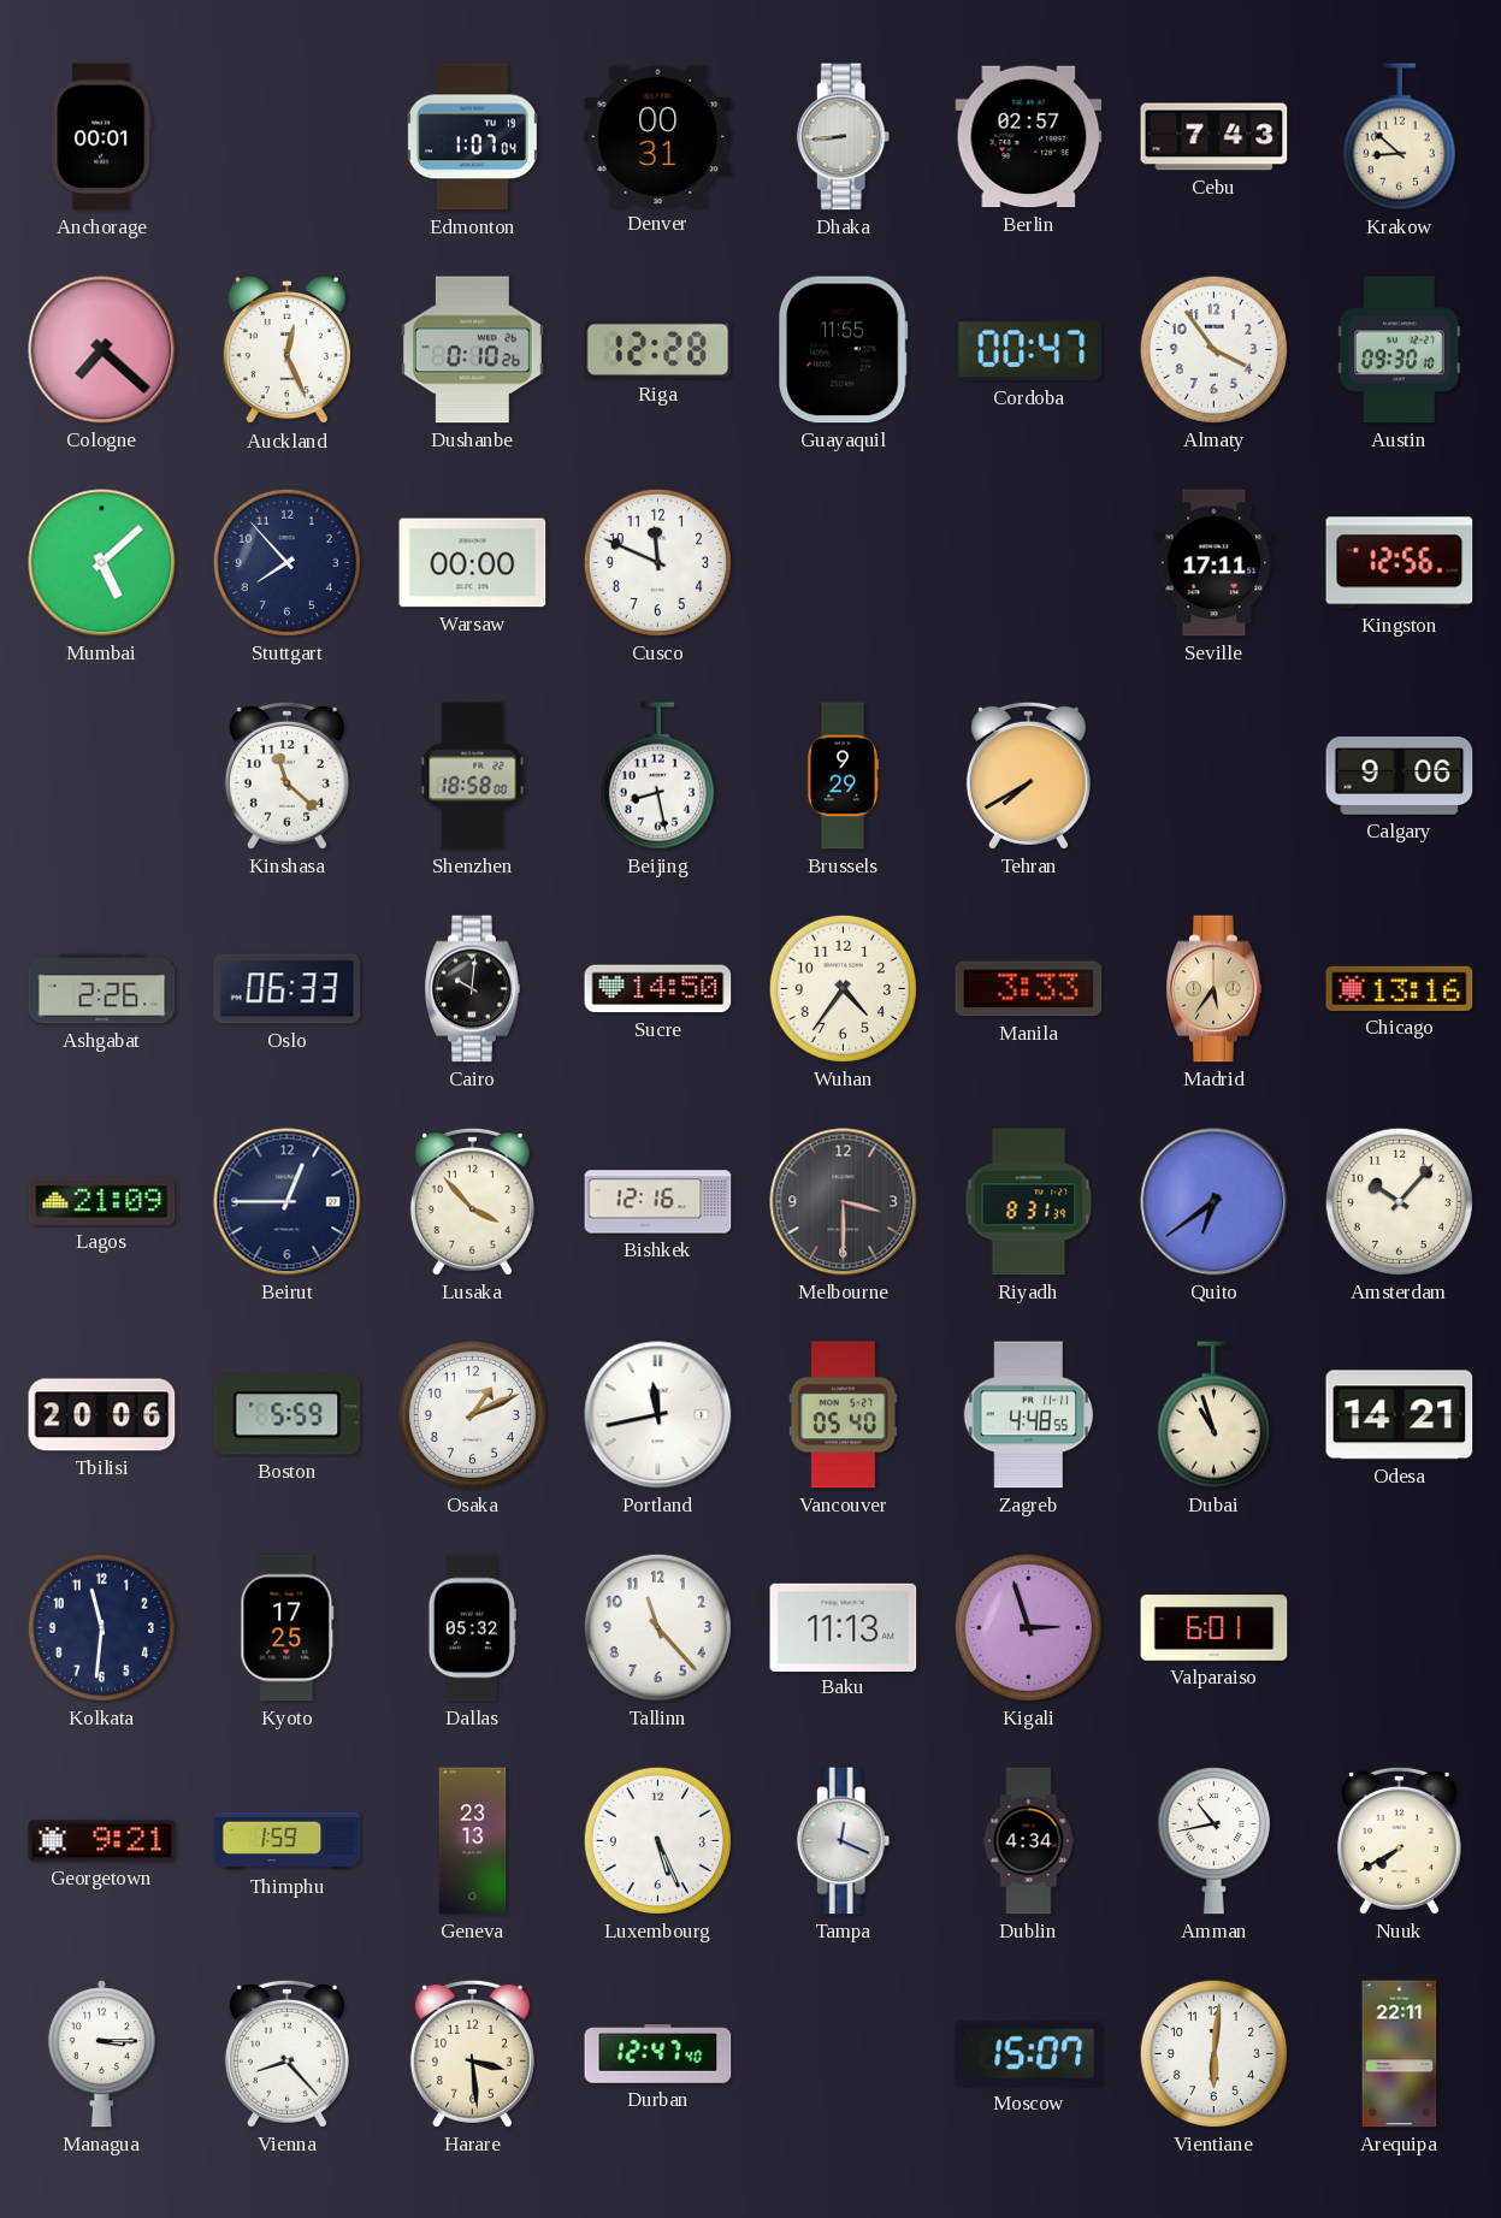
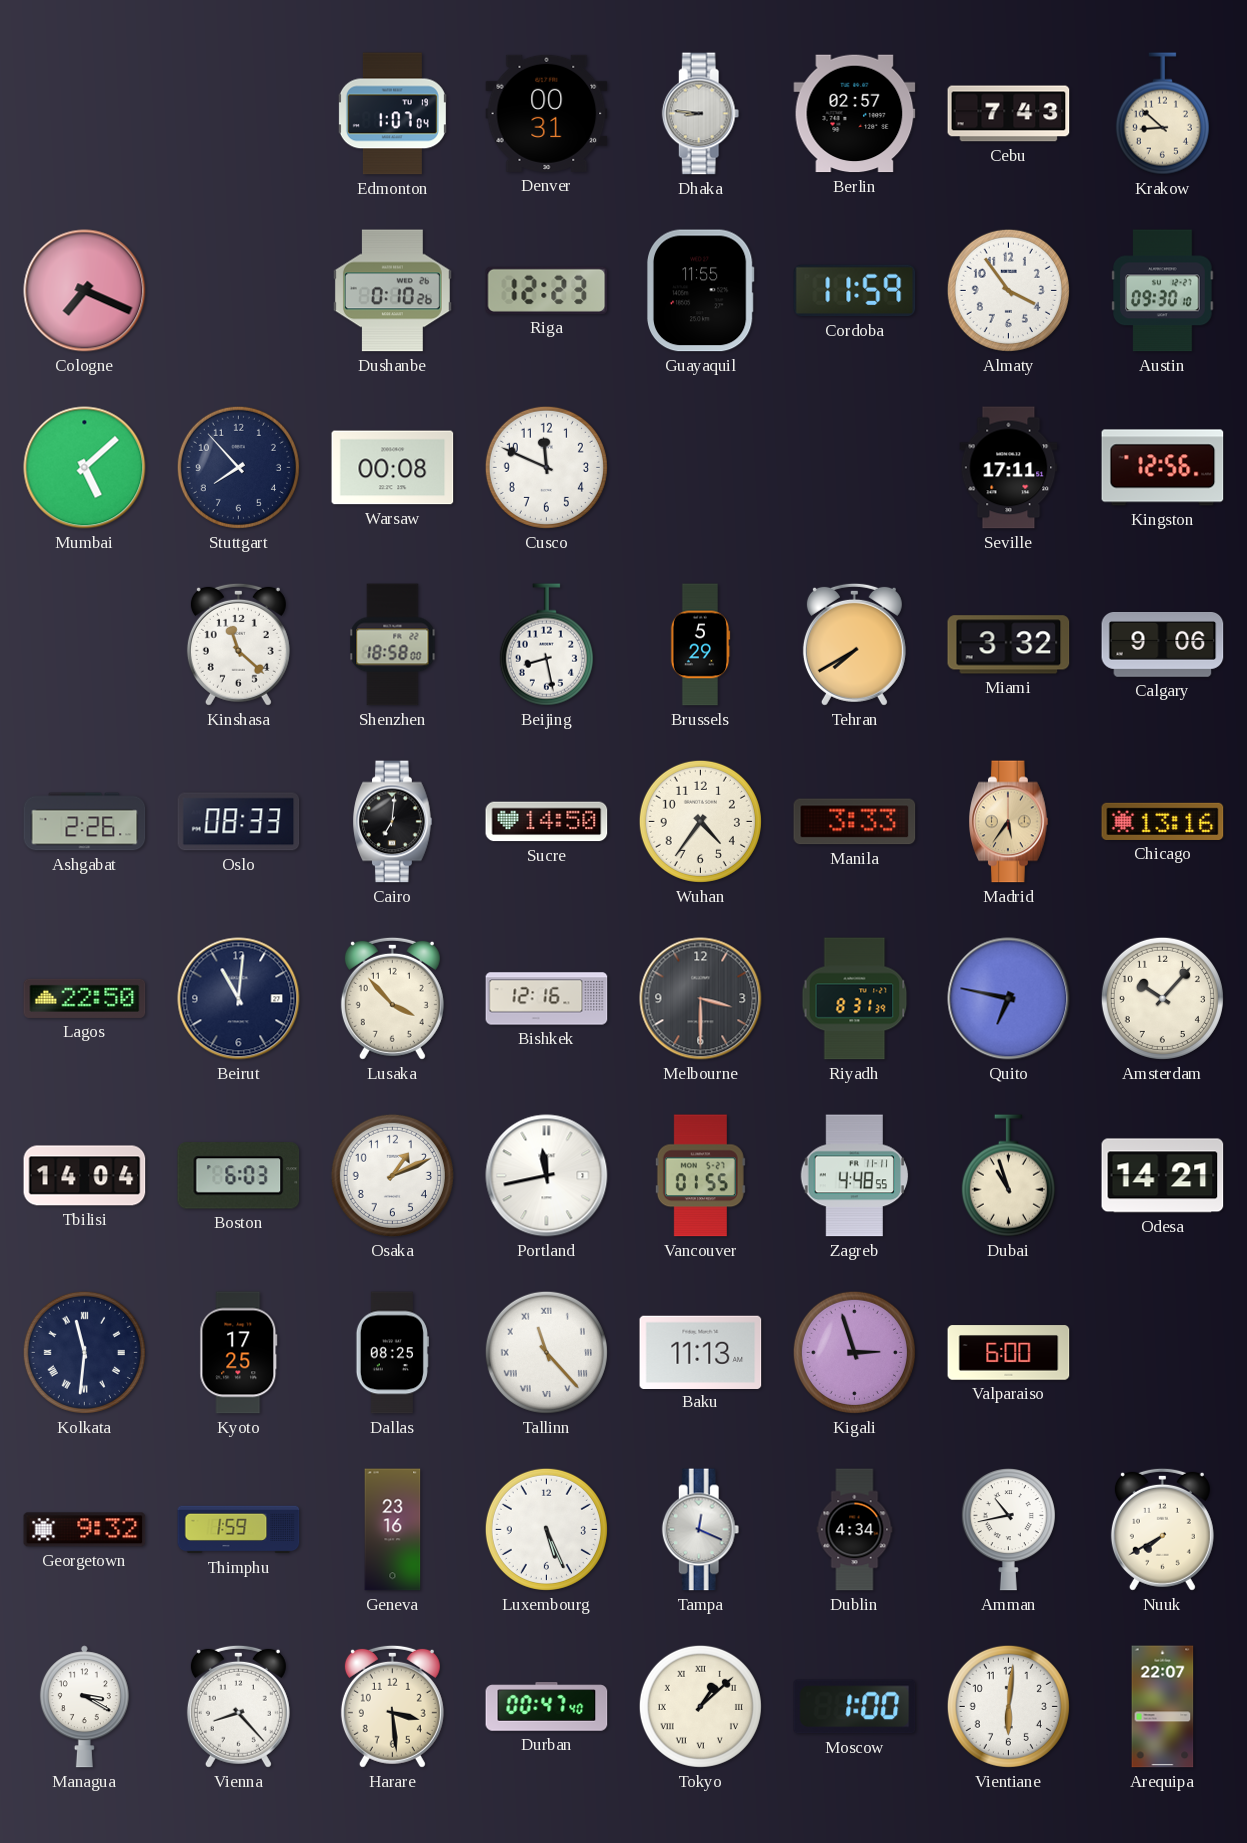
Anchorage: 00:01 -> none (102, 137)
Dhaka: 8:44 -> 8:46 (701, 114)
Cologne: 7:22 -> 7:19 (85, 291)
Auckland: 12:26 -> none (286, 350)
Riga: 12:28 -> 12:23 (547, 290)
Cordoba: 00:47 -> 11:59 (855, 291)
Warsaw: 00:00 -> 00:08 (393, 468)
Brussels: 9:29 -> 5:29 (700, 645)
Miami: none -> 3:32 (1009, 645)
Oslo: 06:33 -> 08:33 (239, 822)
Cairo: 10:01 -> 7:01 (393, 822)
Lagos: 21:09 -> 22:50 (85, 998)
Beirut: 12:45 -> 11:01 (239, 999)
Quito: 6:39 -> 6:47 (1009, 999)
Tbilisi: 20:06 -> 14:04 (85, 1176)
Boston: 5:59 -> 6:03 (239, 1176)
Vancouver: 05:40 -> 01:55 (700, 1176)
Kolkata numerals: Arabic -> Roman (84, 1352)
Dallas: 05:32 -> 08:25 (392, 1353)
Tallinn numerals: Arabic -> Roman (546, 1352)
Valparaiso: 6:01 -> 6:00 (1009, 1353)
Georgetown: 9:21 -> 9:32 (85, 1530)
Geneva: 23:13 -> 23:16 (393, 1530)
Managua: 3:15 -> 3:20 (84, 1707)
Durban: 12:47 -> 00:47 (547, 1707)
Tokyo: none -> 1:08 (700, 1706)
Moscow: 15:07 -> 1:00 (855, 1707)
Arequipa: 22:11 -> 22:07 (1163, 1707)
